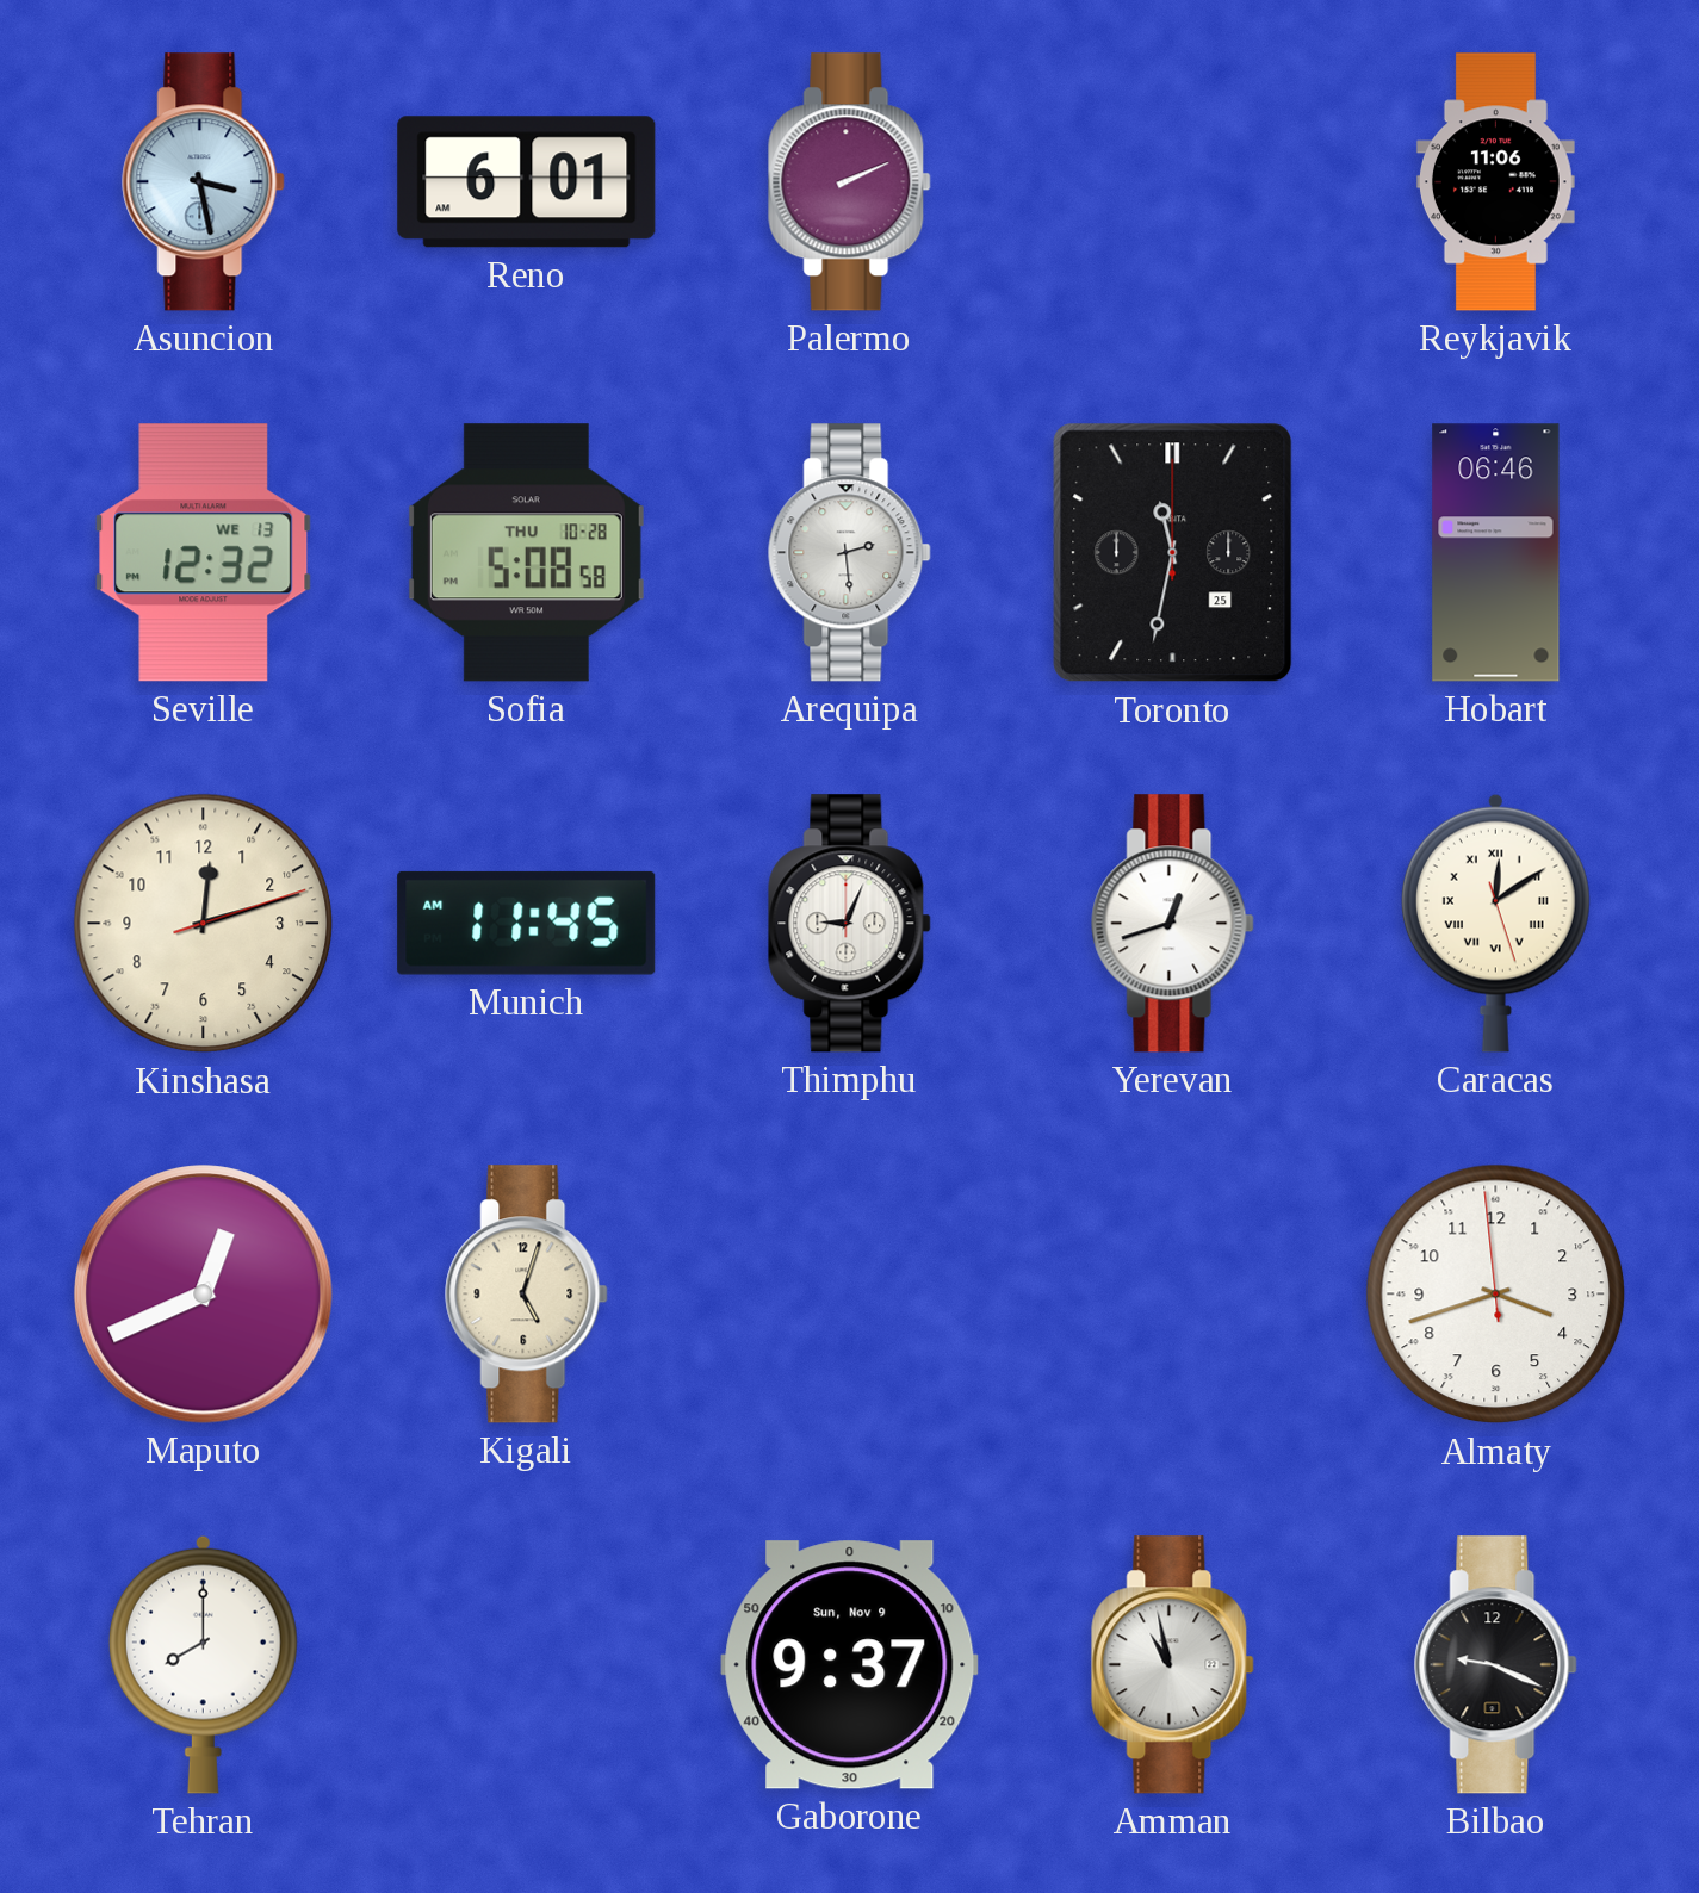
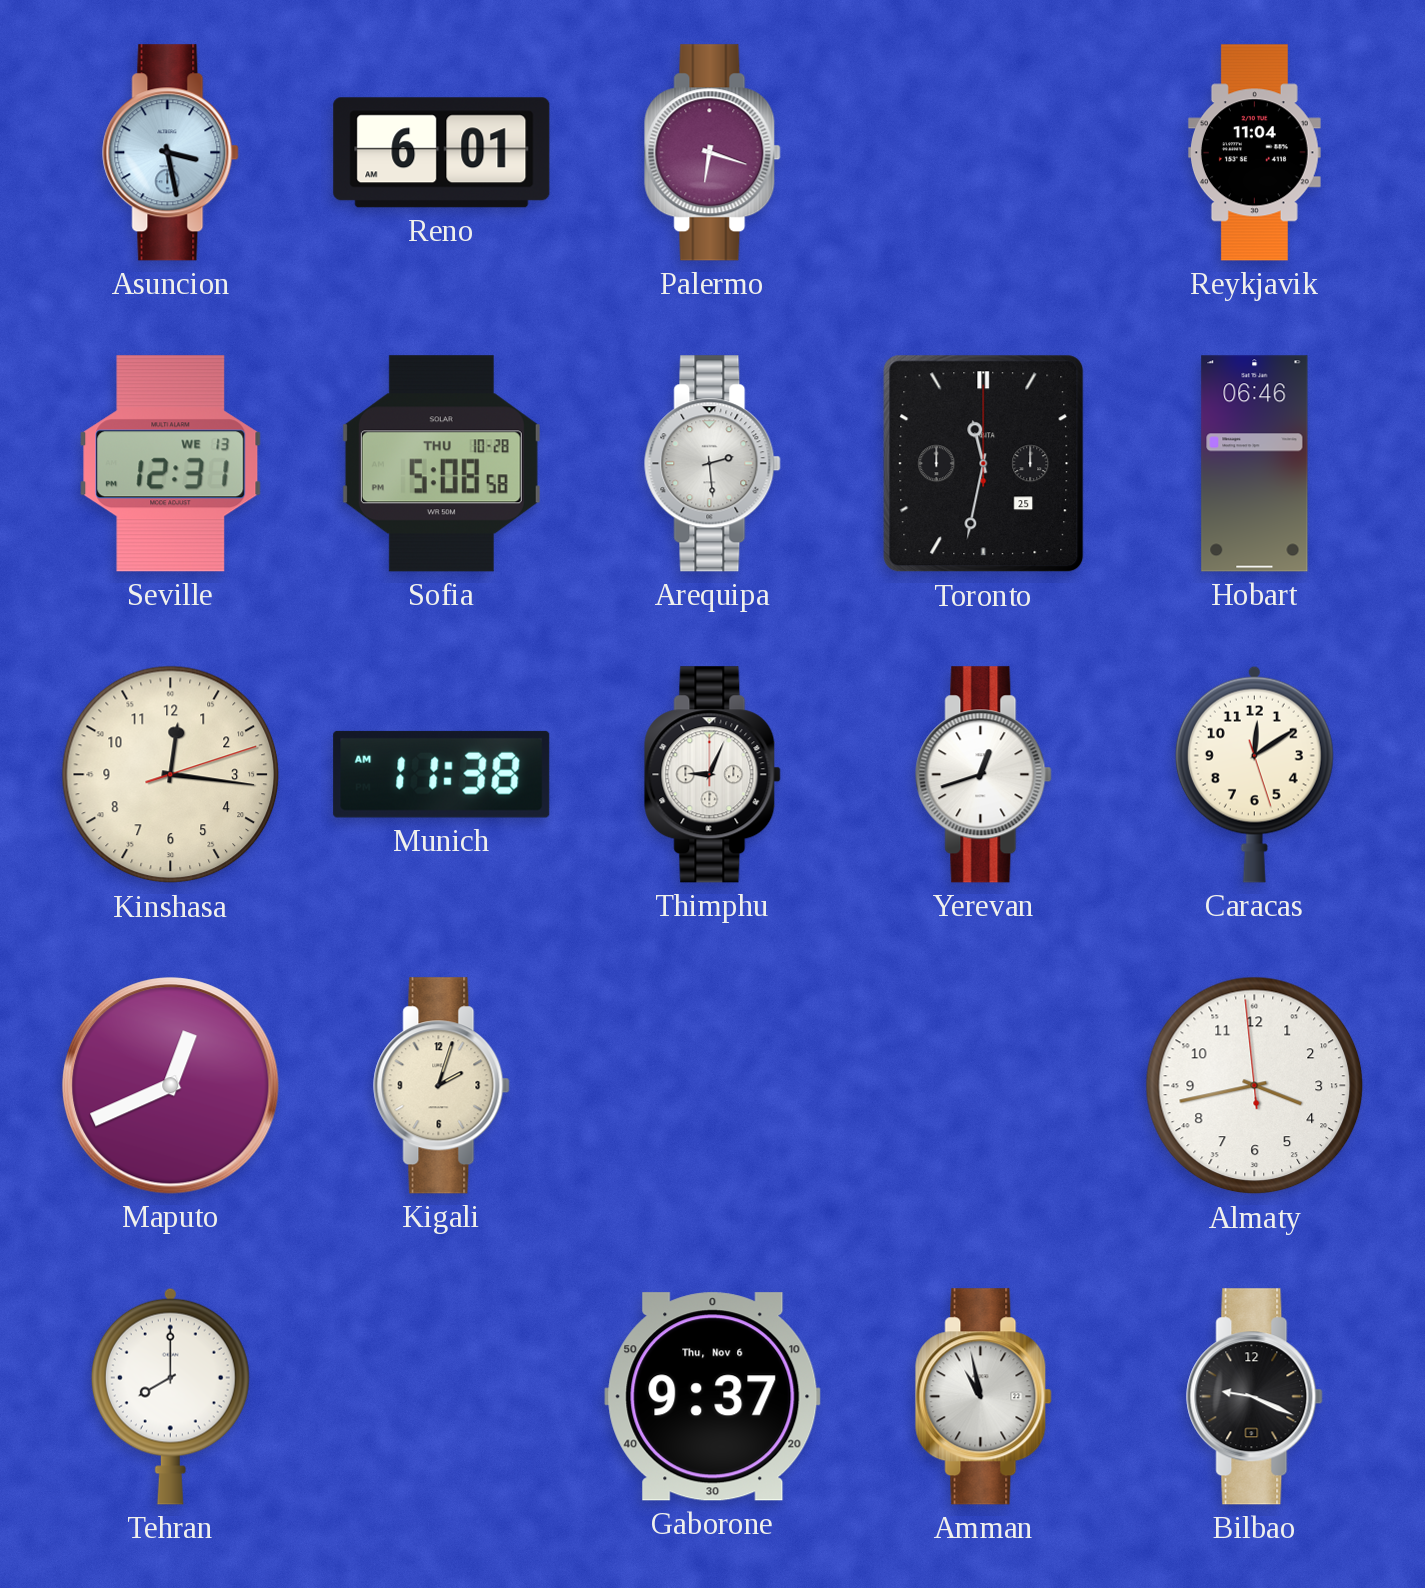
Palermo: 2:11 -> 6:18 (713, 153)
Reykjavik: 11:06 -> 11:04 (1254, 153)
Seville: 12:32 -> 12:31 (171, 464)
Kinshasa: 12:12 -> 12:16 (171, 775)
Munich: 11:45 -> 11:38 (442, 774)
Caracas numerals: Roman -> Arabic (1254, 774)
Kigali: 5:03 -> 2:03 (442, 1086)
Almaty: 3:41 -> 3:42 (1255, 1086)
Gaborone date: Sun, Nov 9 -> Thu, Nov 6 (713, 1397)
